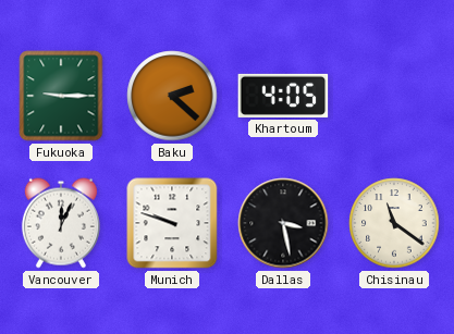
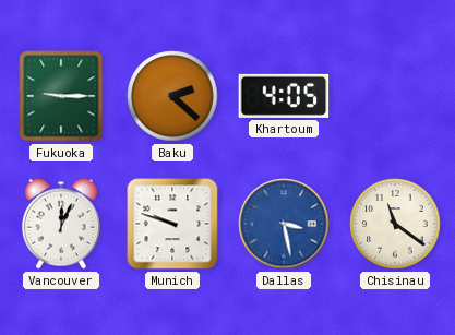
Dallas dial: black -> blue (284, 224)
